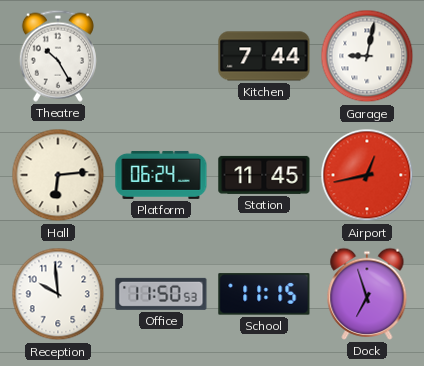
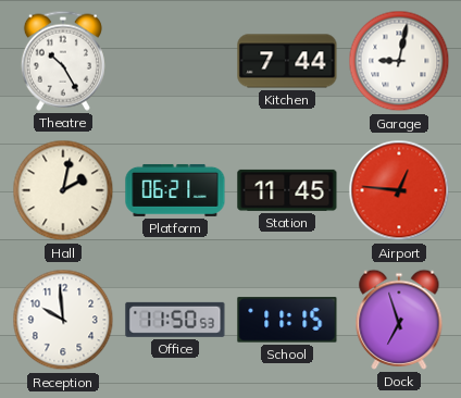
Hall: 6:14 -> 2:02 (63, 190)
Platform: 06:24 -> 06:21 (175, 190)
Airport: 12:43 -> 12:46 (399, 190)
